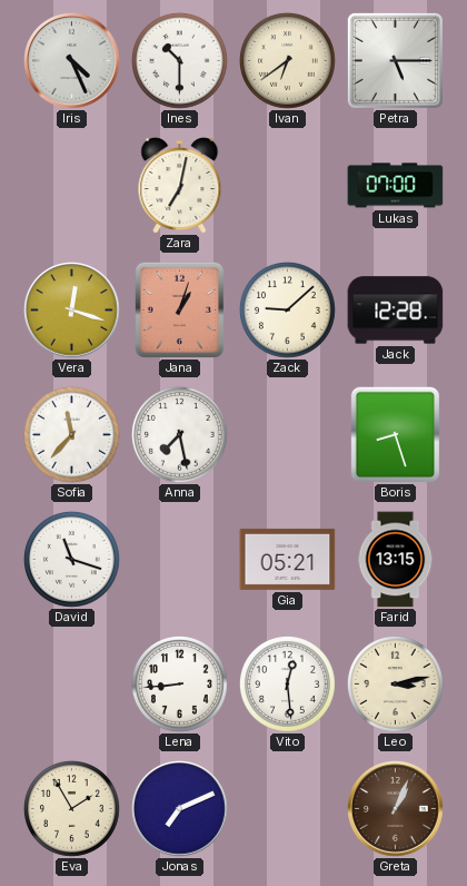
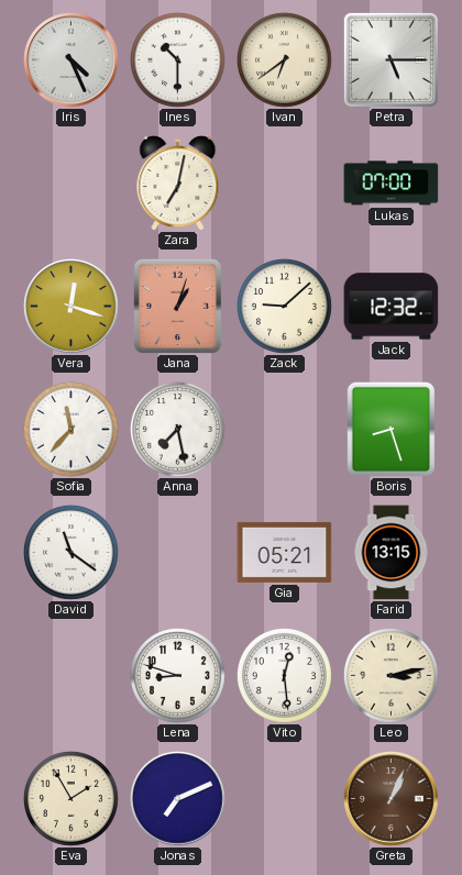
Jack: 12:28 -> 12:32 (392, 307)
David: 11:18 -> 11:21 (70, 552)
Lena: 8:44 -> 8:48 (177, 675)
